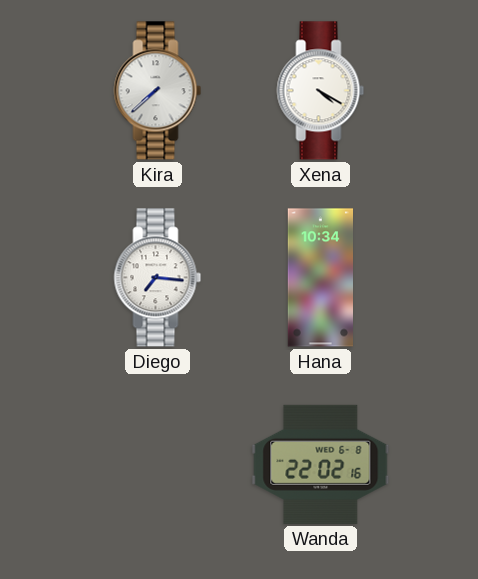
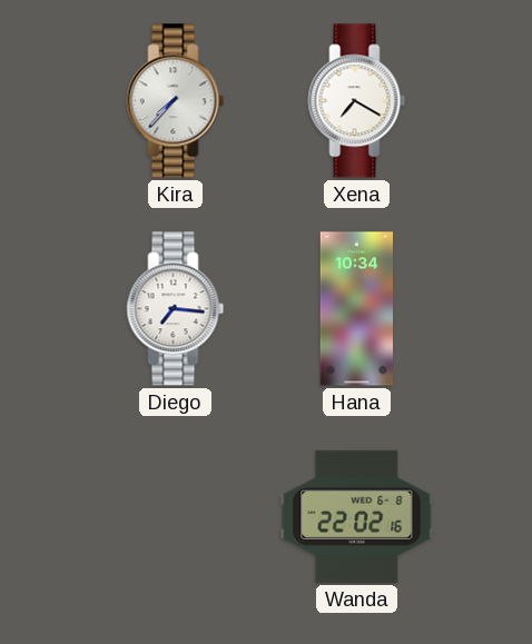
Kira: 7:38 -> 7:37 (176, 101)
Xena: 4:20 -> 7:20 (357, 101)
